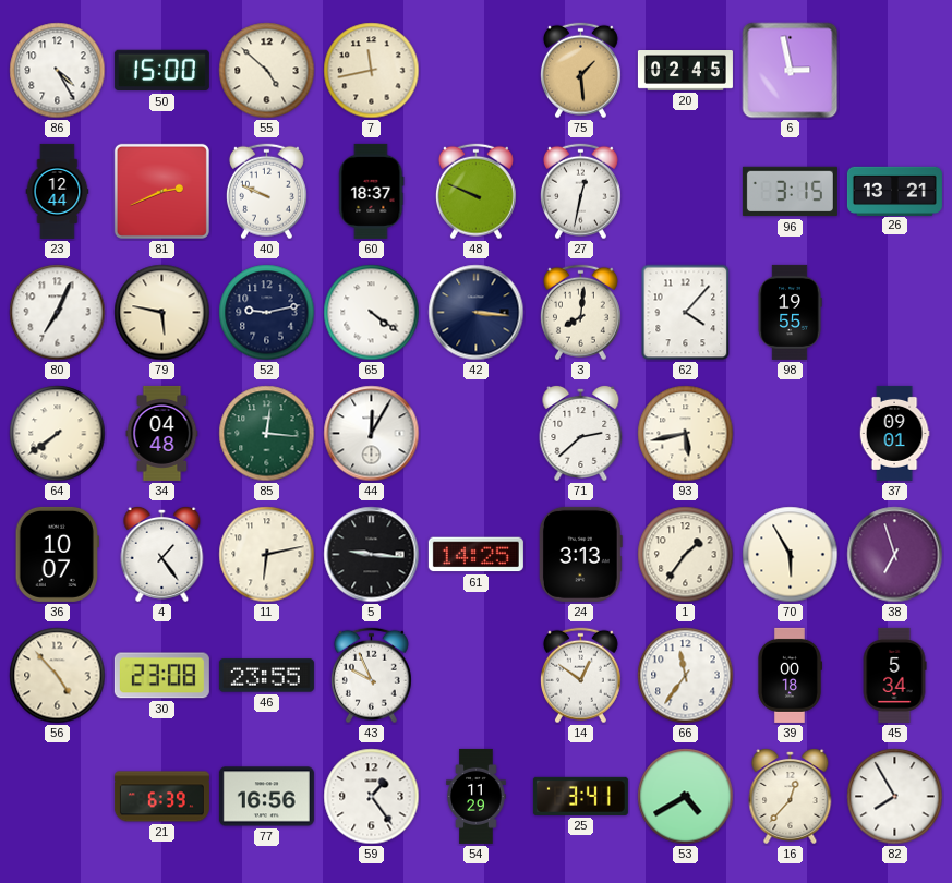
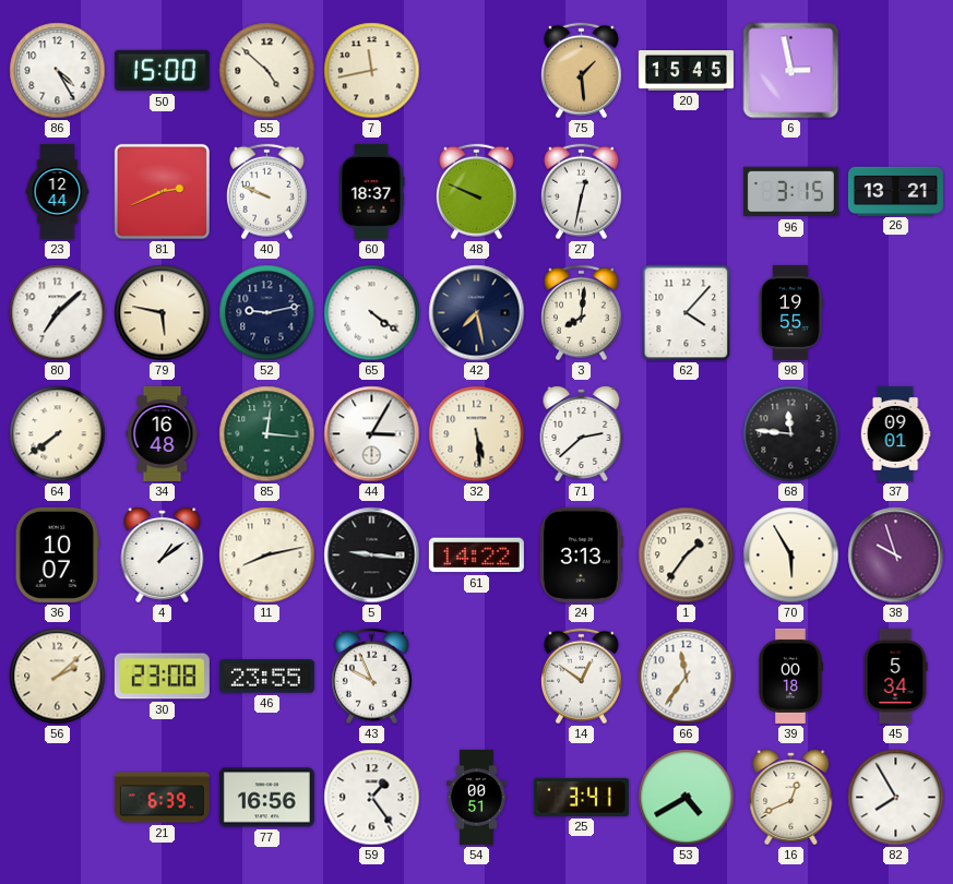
20: 02:45 -> 15:45 (686, 71)
80: 7:04 -> 7:08 (58, 313)
42: 3:16 -> 7:28 (477, 313)
34: 04:48 -> 16:48 (163, 433)
44: 12:05 -> 3:05 (372, 434)
32: none -> 5:29 (477, 434)
93: 5:43 -> none (686, 434)
68: none -> 11:46 (791, 434)
4: 1:24 -> 1:09 (163, 554)
11: 6:13 -> 8:13 (267, 556)
61: 14:25 -> 14:22 (476, 556)
38: 6:57 -> 9:57 (896, 556)
56: 4:53 -> 2:08 (58, 677)
54: 11:29 -> 00:51 (477, 797)
16: 12:37 -> 12:41 (791, 797)
